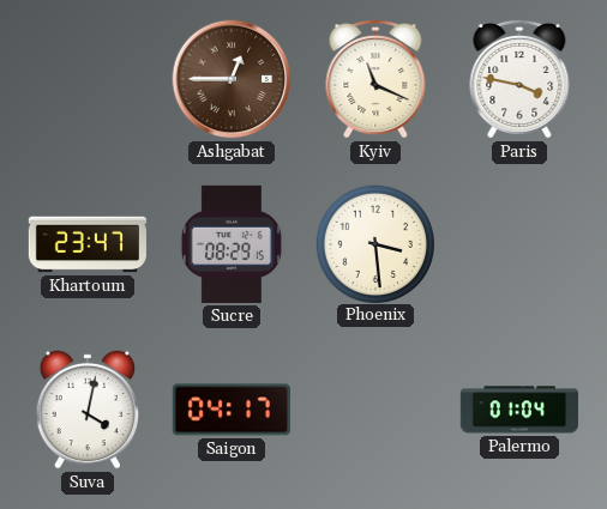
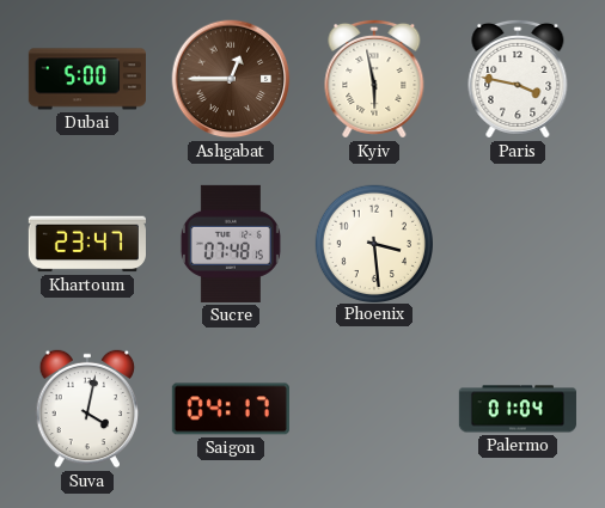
Dubai: none -> 5:00 (87, 79)
Kyiv: 11:19 -> 5:58 (374, 79)
Sucre: 08:29 -> 07:48 (231, 244)
